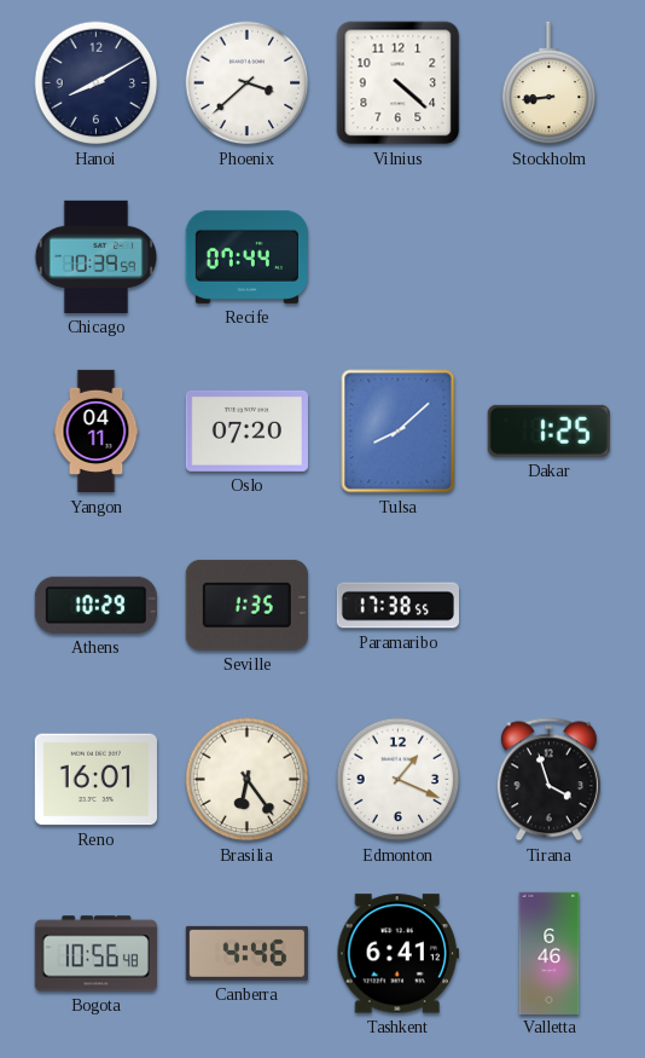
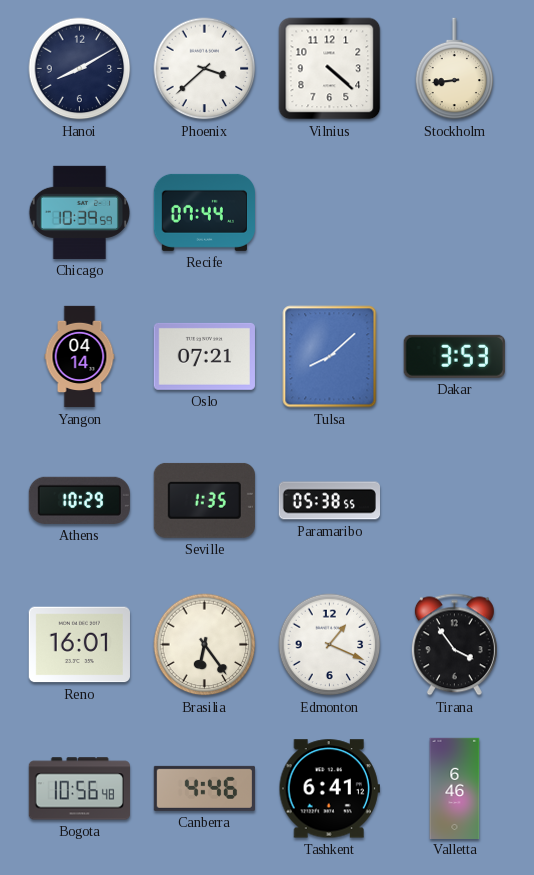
Yangon: 04:11 -> 04:14 (80, 357)
Oslo: 07:20 -> 07:21 (204, 356)
Dakar: 1:25 -> 3:53 (454, 356)
Paramaribo: 17:38 -> 05:38 (329, 501)
Tirana: 3:57 -> 3:54 (454, 645)
